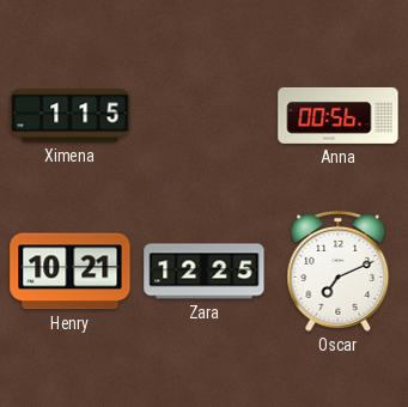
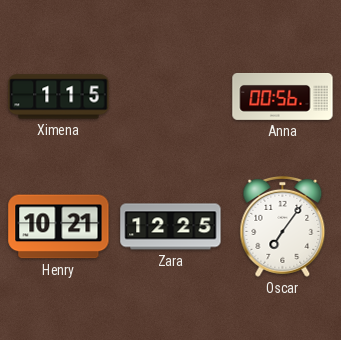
Oscar: 7:11 -> 7:06 (283, 226)
